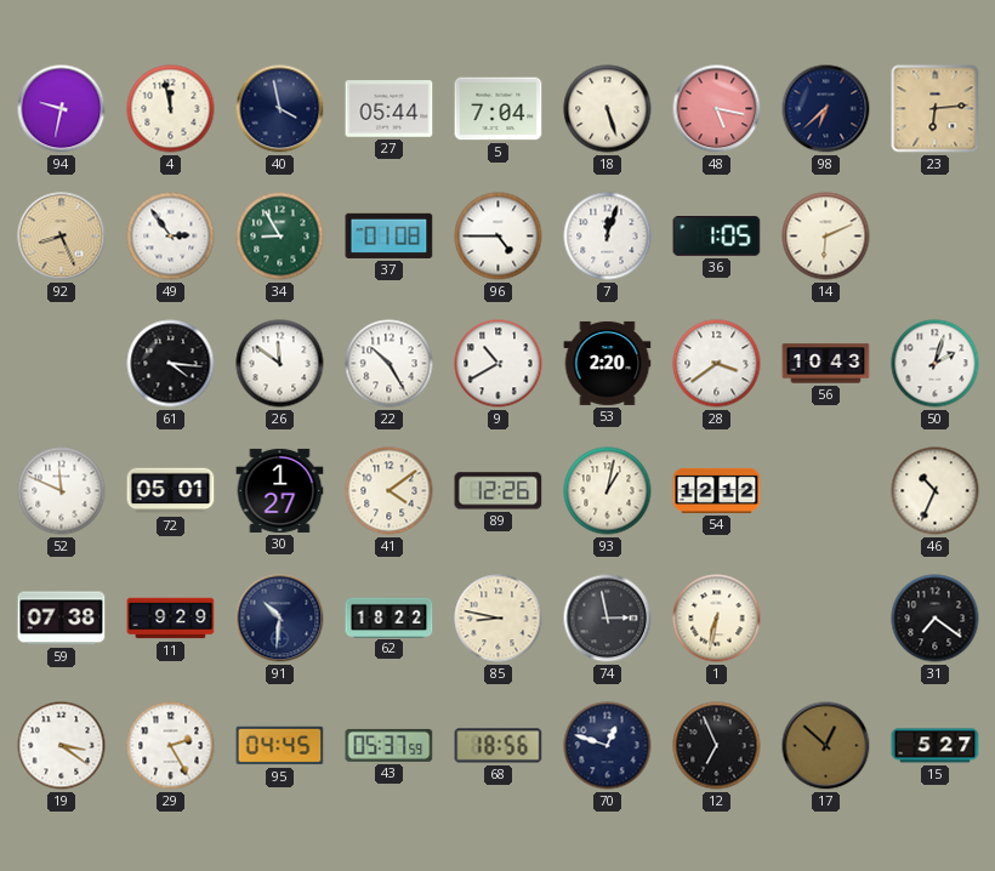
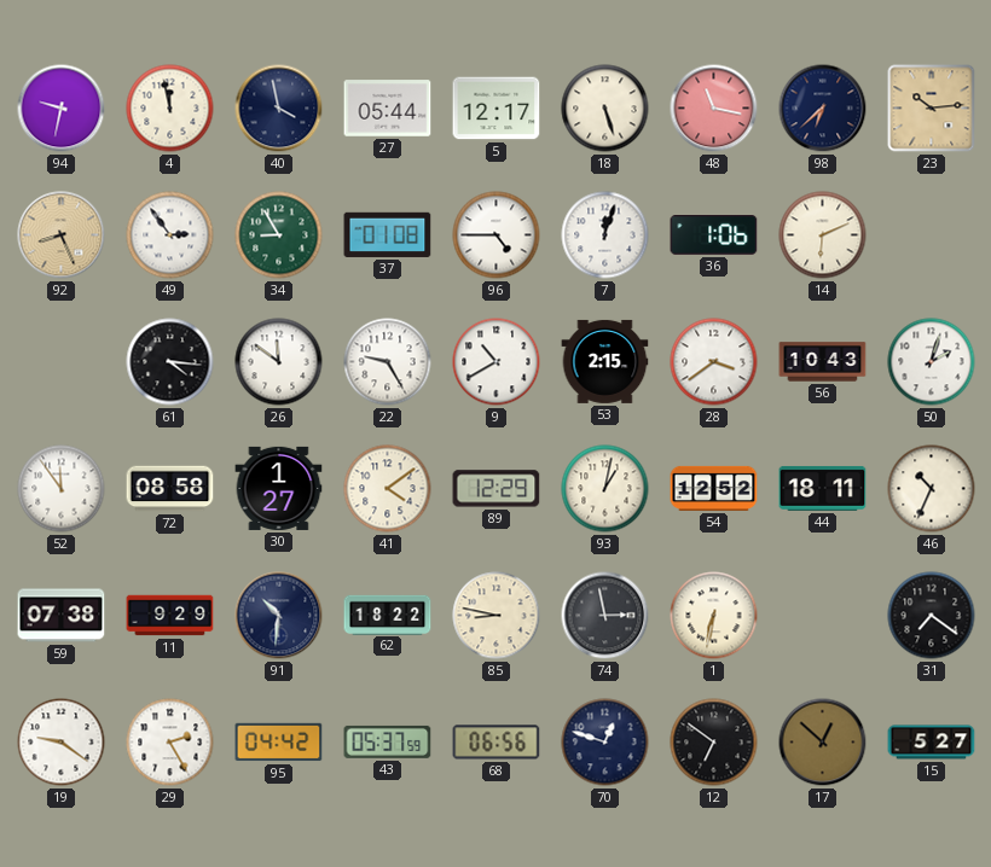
5: 7:04 -> 12:17 (497, 109)
48: 5:17 -> 11:17 (714, 109)
23: 6:14 -> 10:14 (932, 109)
36: 1:05 -> 1:06 (714, 235)
22: 10:25 -> 9:25 (388, 362)
53: 2:20 -> 2:15 (605, 361)
52: 11:49 -> 11:54 (62, 489)
72: 05:01 -> 08:58 (170, 489)
89: 12:26 -> 12:29 (497, 489)
54: 12:12 -> 12:52 (714, 488)
44: none -> 18:11 (823, 488)
19: 3:21 -> 9:21 (62, 743)
95: 04:45 -> 04:42 (279, 743)
68: 18:56 -> 06:56 (497, 743)
12: 6:56 -> 6:51 (714, 743)
